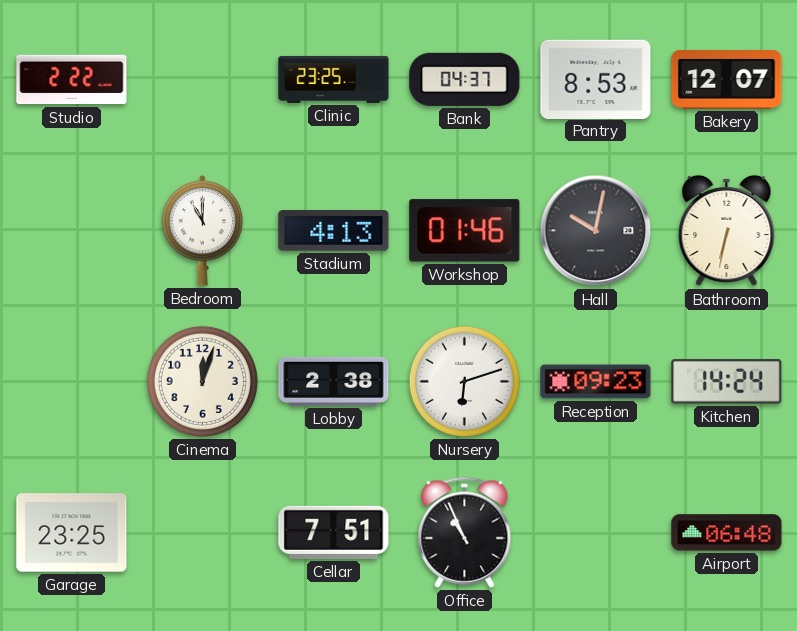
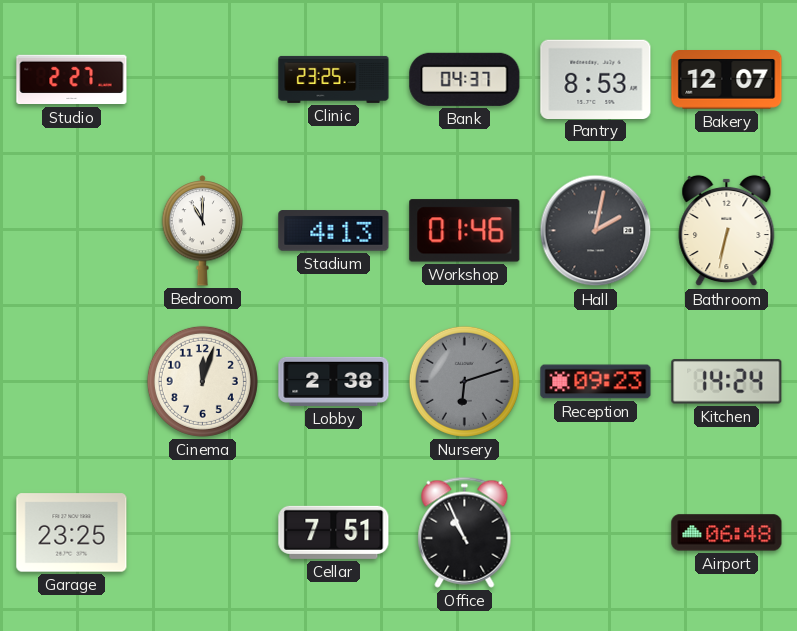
Studio: 2:22 -> 2:27 (72, 80)
Hall: 10:02 -> 2:02 (596, 231)
Nursery dial: white -> grey (464, 381)
